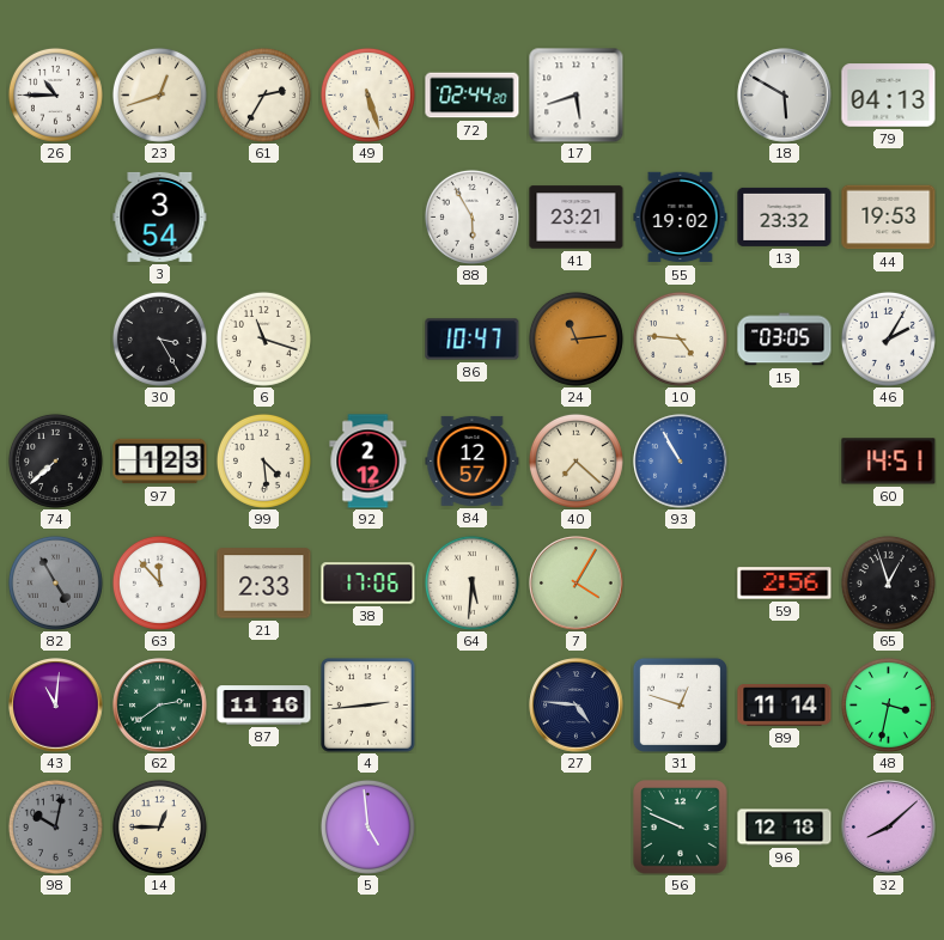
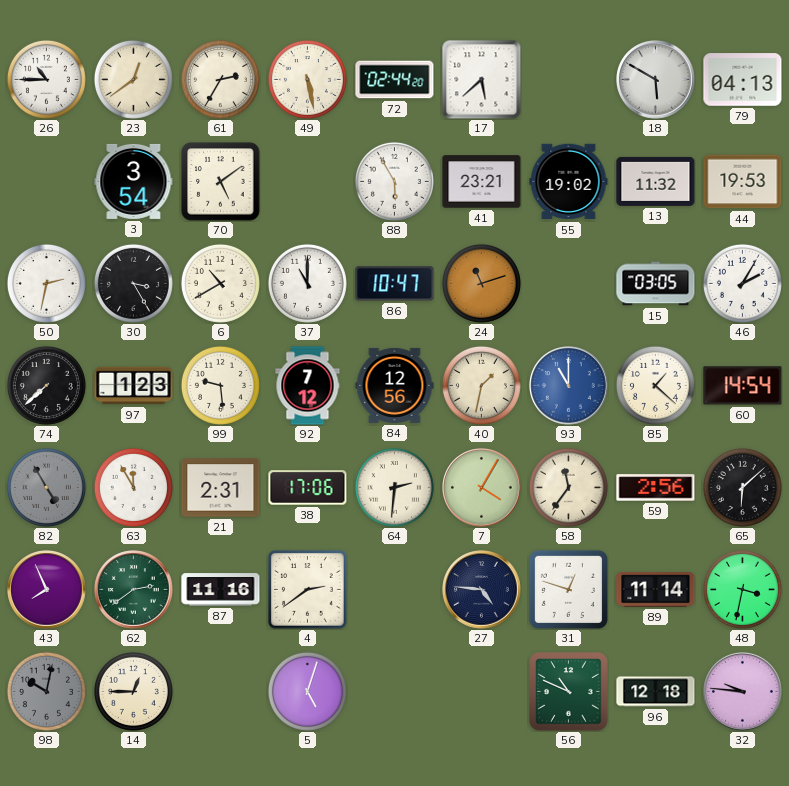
23: 12:42 -> 12:39 (133, 79)
49: 5:27 -> 5:28 (307, 79)
17: 5:42 -> 5:38 (482, 80)
70: none -> 5:09 (221, 182)
13: 23:32 -> 11:32 (656, 181)
50: none -> 2:32 (46, 283)
6: 11:18 -> 10:40 (220, 283)
37: none -> 11:00 (307, 283)
24: 11:14 -> 11:12 (481, 283)
10: 4:46 -> none (680, 338)
99: 4:29 -> 9:29 (220, 385)
92: 2:12 -> 7:12 (308, 386)
84: 12:57 -> 12:56 (395, 385)
40: 7:22 -> 1:32 (481, 385)
93: 10:55 -> 11:00 (569, 386)
85: none -> 1:22 (655, 385)
60: 14:51 -> 14:54 (743, 386)
63: 11:53 -> 11:55 (133, 487)
21: 2:33 -> 2:31 (221, 488)
64: 5:31 -> 2:31 (394, 487)
58: none -> 11:36 (568, 487)
65: 12:57 -> 6:08 (742, 487)
43: 11:01 -> 7:56 (47, 590)
4: 2:44 -> 2:39 (308, 590)
5: 4:59 -> 5:03 (307, 691)
56: 9:49 -> 10:49 (569, 692)
32: 8:08 -> 9:46 (743, 692)
